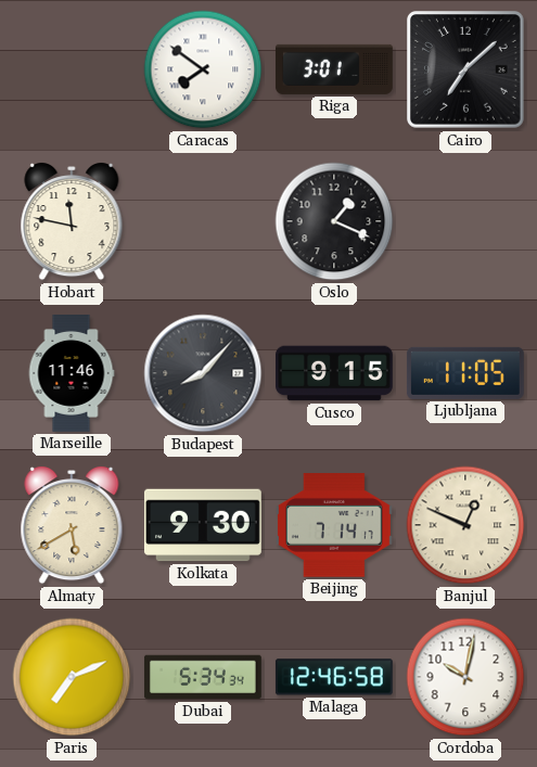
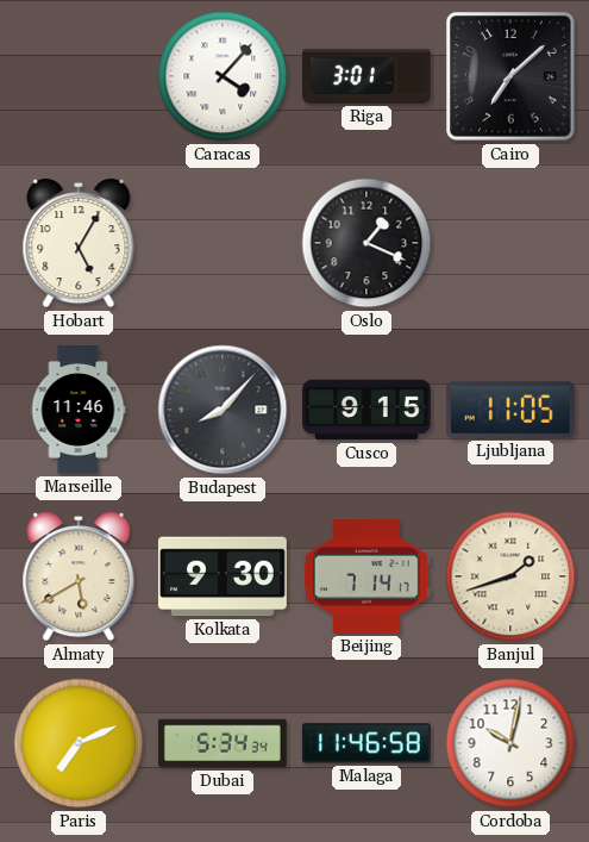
Caracas: 7:51 -> 4:07 (223, 76)
Hobart: 11:47 -> 5:05 (79, 244)
Banjul: 12:49 -> 1:42 (510, 576)
Malaga: 12:46 -> 11:46 (366, 743)
